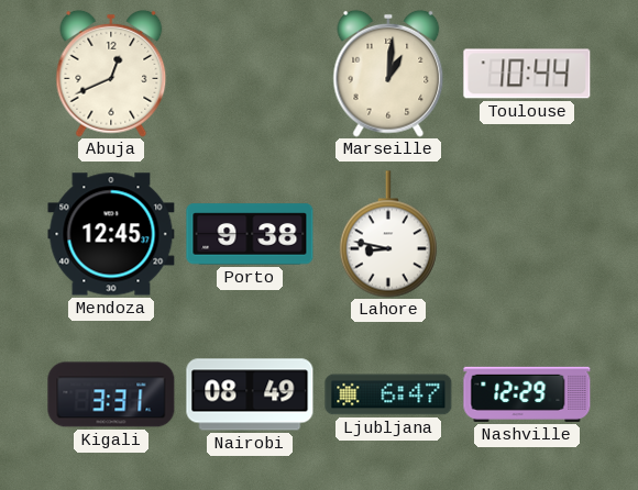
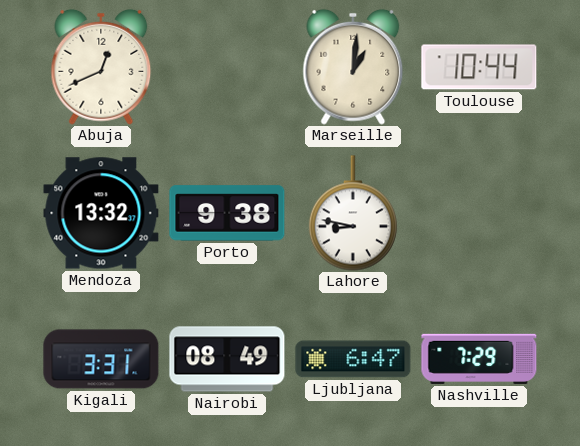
Mendoza: 12:45 -> 13:32 (101, 213)
Nashville: 12:29 -> 7:29 (479, 359)
